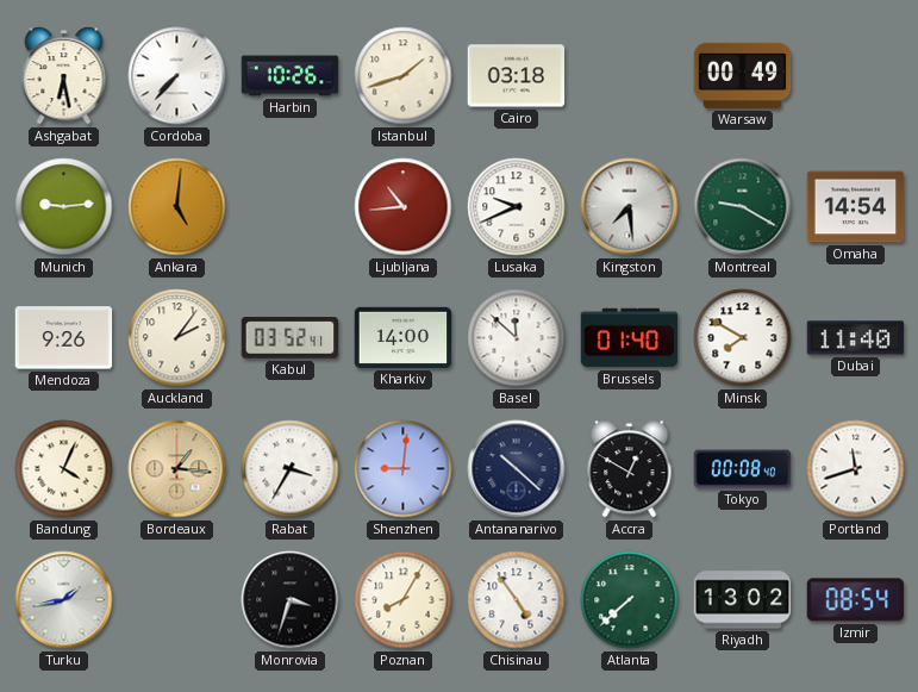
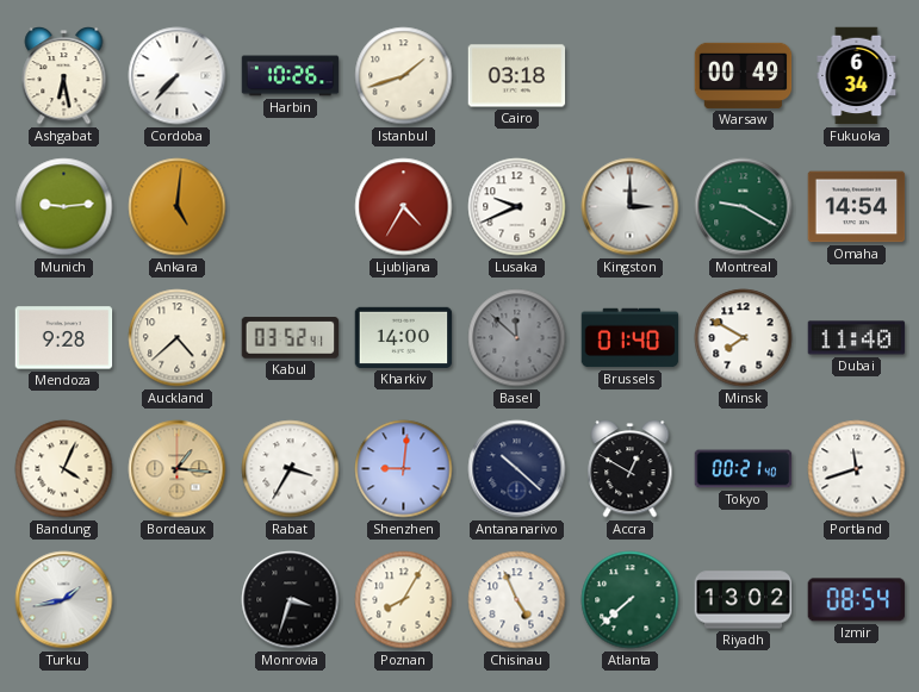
Fukuoka: none -> 6:34 (857, 76)
Ljubljana: 10:44 -> 4:35 (404, 207)
Kingston: 7:29 -> 3:00 (631, 207)
Mendoza: 9:26 -> 9:28 (64, 338)
Auckland: 2:06 -> 4:38 (178, 338)
Basel dial: white -> grey (517, 338)
Tokyo: 00:08 -> 00:21 (744, 469)
Chisinau: 4:54 -> 4:56 (517, 600)
